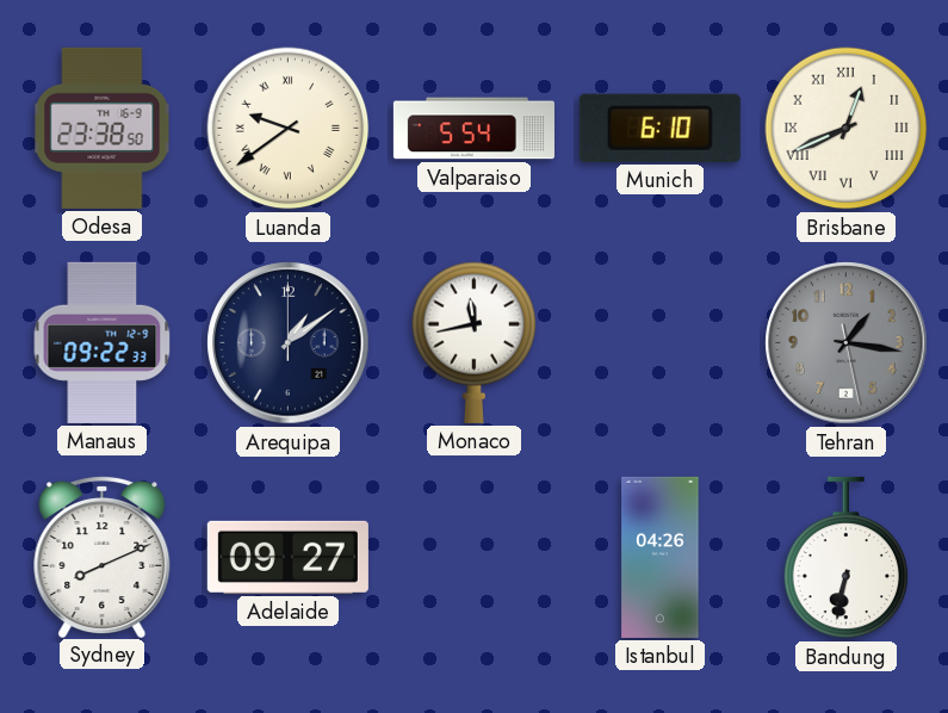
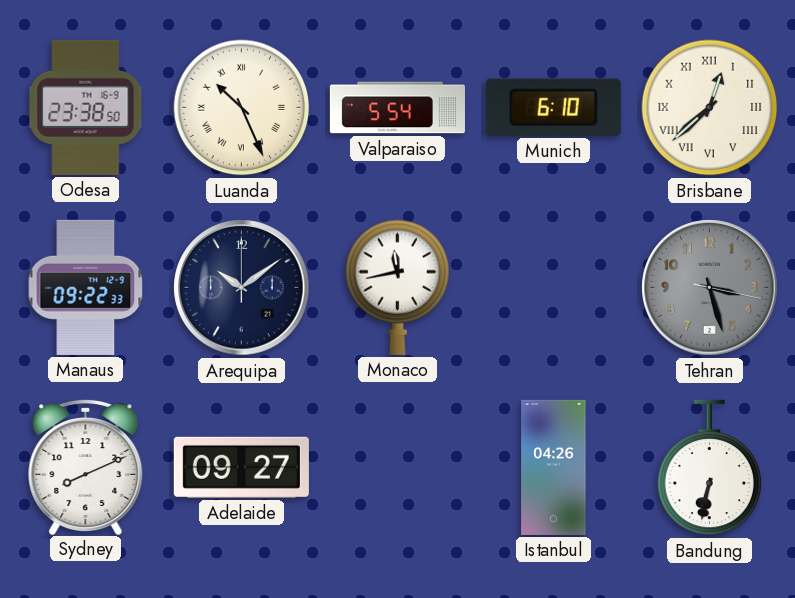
Luanda: 9:39 -> 10:26 (242, 108)
Brisbane: 12:41 -> 12:38 (710, 108)
Arequipa: 1:09 -> 10:09 (242, 288)
Tehran: 1:16 -> 3:27 (710, 288)
